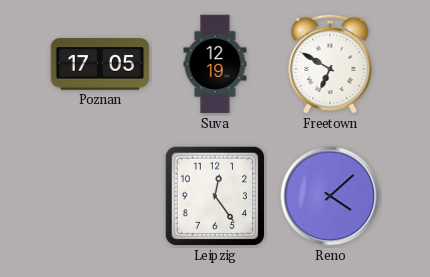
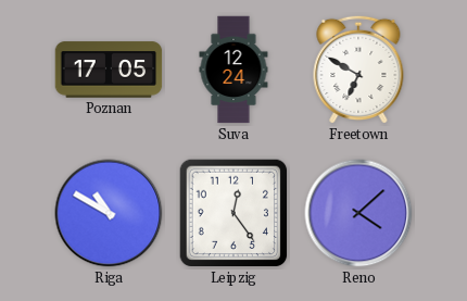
Suva: 12:19 -> 12:24 (233, 70)
Riga: none -> 10:50 (109, 213)
